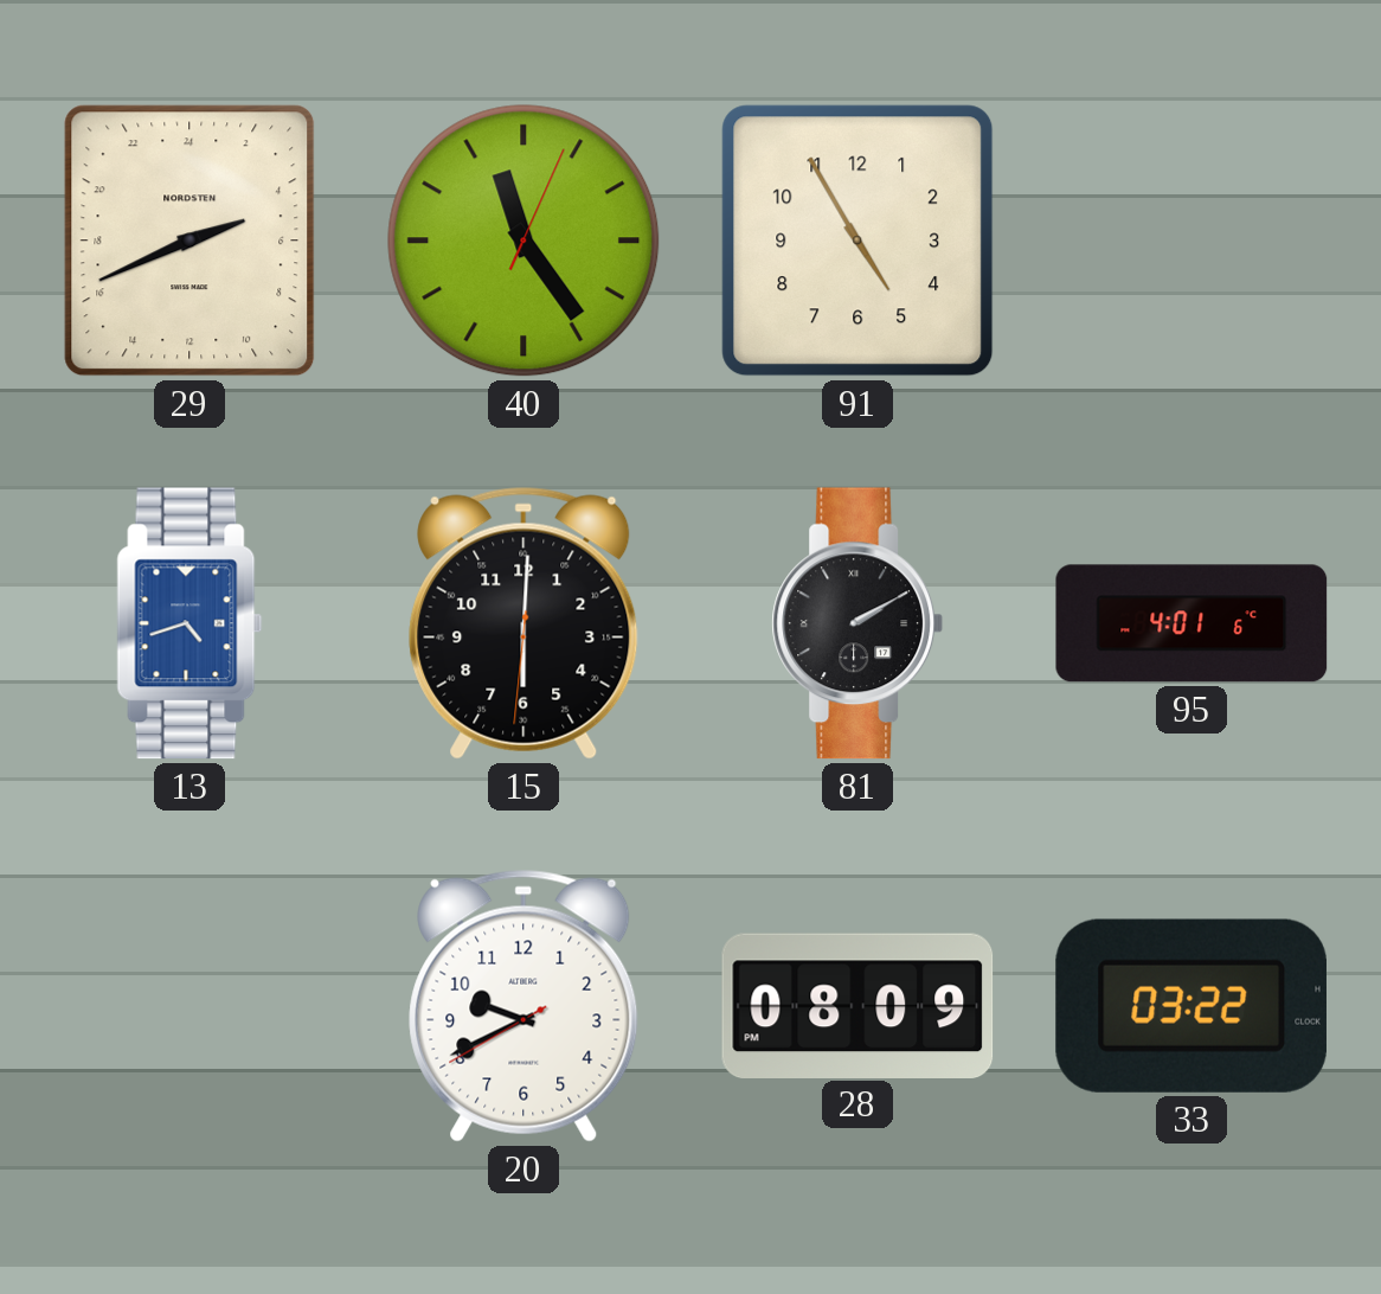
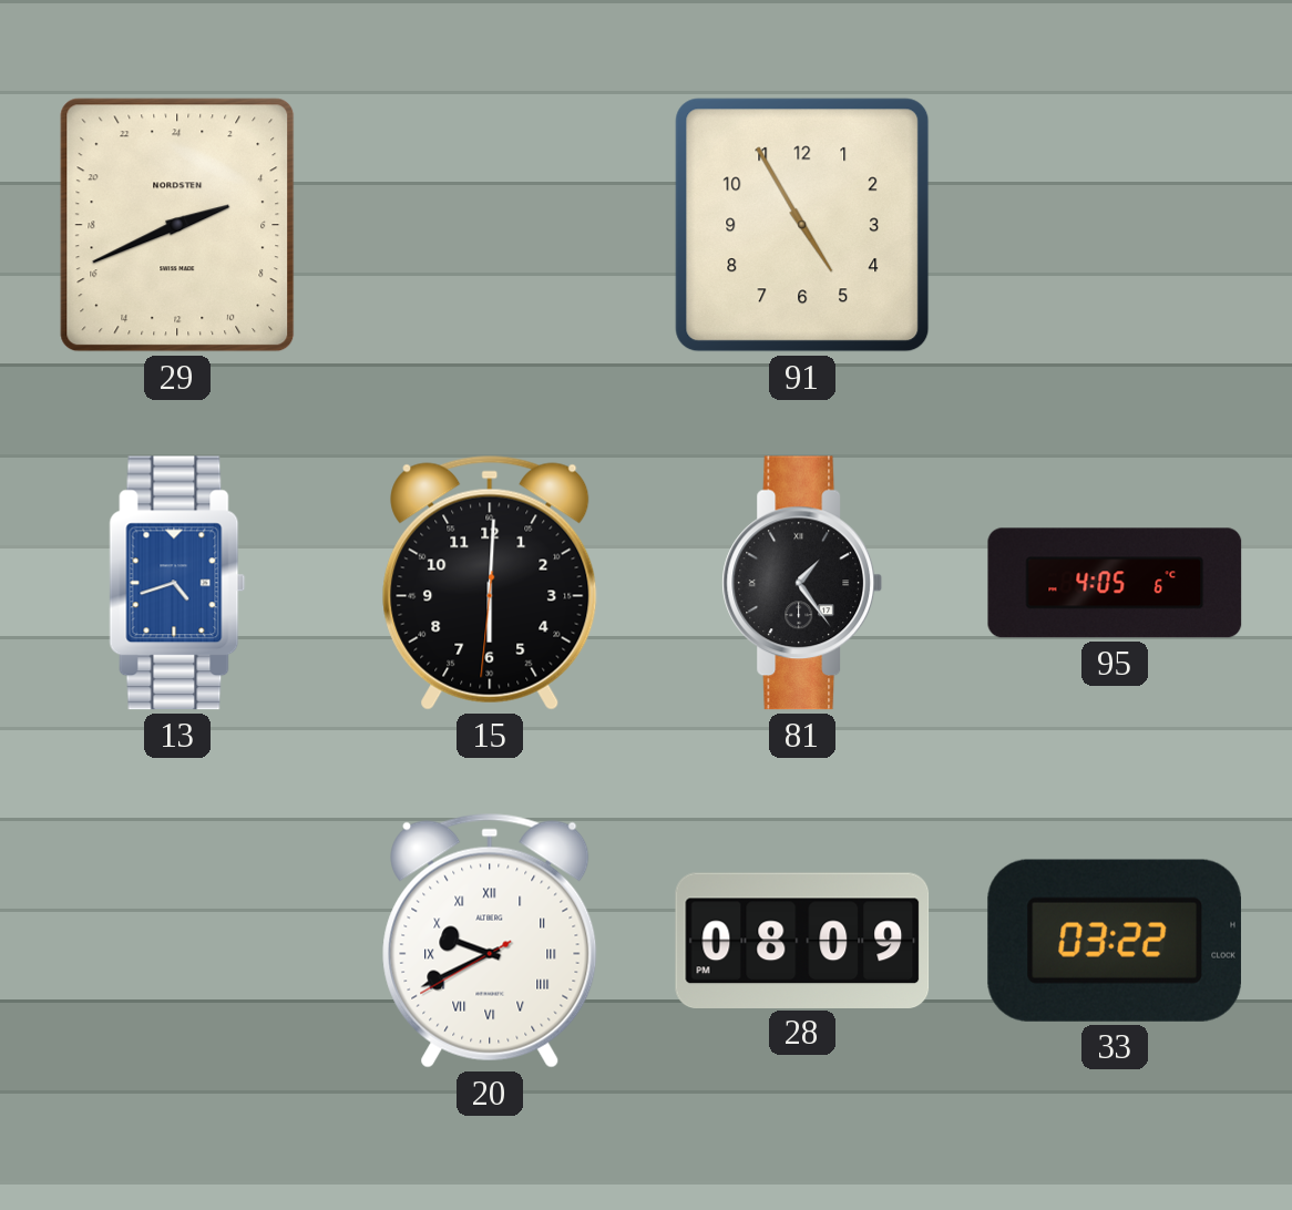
40: 11:24 -> none (524, 241)
81: 2:10 -> 1:24 (802, 583)
95: 4:01 -> 4:05 (1115, 583)
20 numerals: Arabic -> Roman (490, 941)
